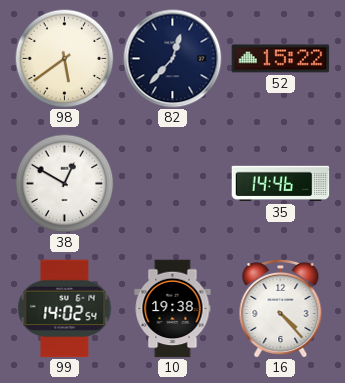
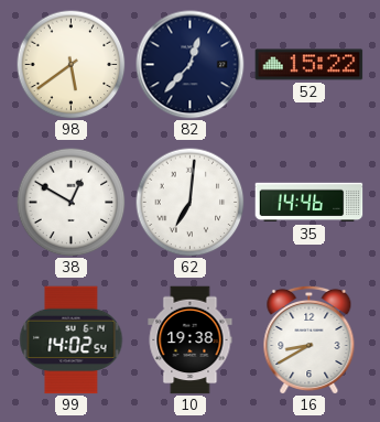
62: none -> 7:01 (191, 203)
16: 4:23 -> 8:40 (310, 339)
